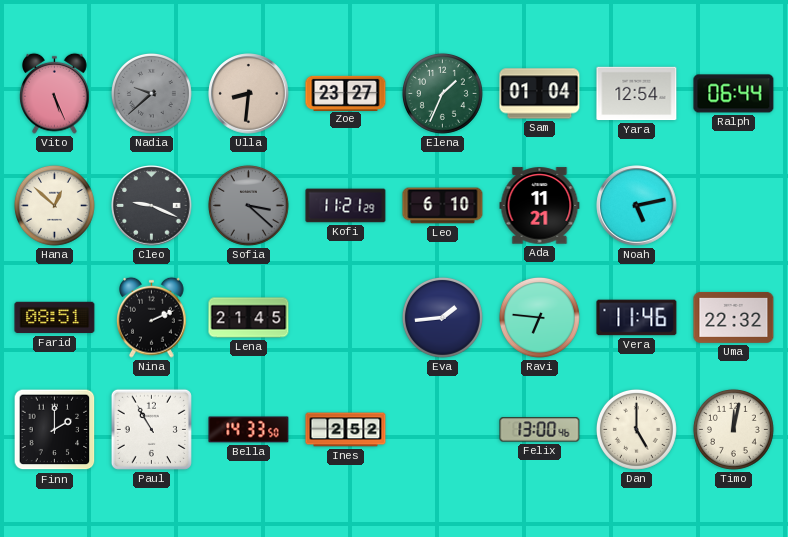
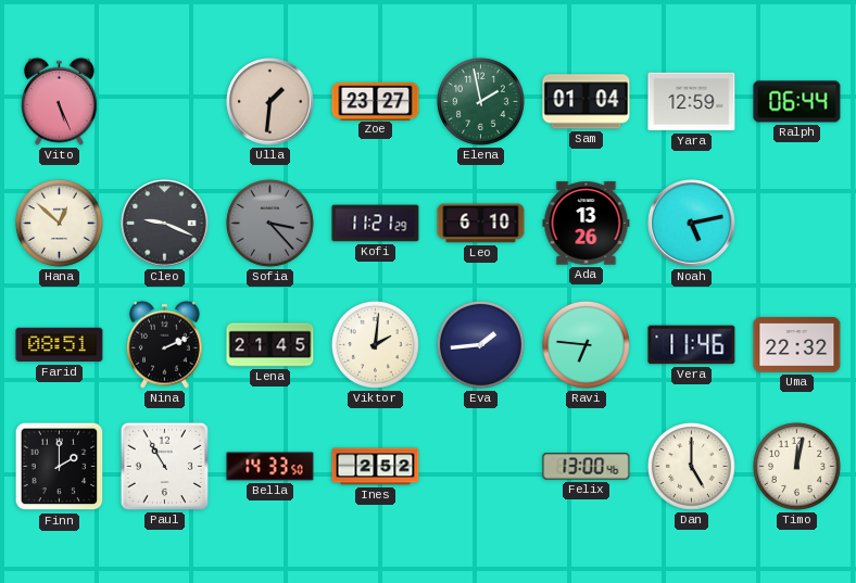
Nadia: 9:38 -> none (151, 93)
Ulla: 8:31 -> 1:31 (270, 102)
Elena: 1:34 -> 1:58 (480, 101)
Yara: 12:54 -> 12:59 (692, 102)
Sofia: 3:22 -> 3:23 (269, 223)
Ada: 11:21 -> 13:26 (587, 224)
Viktor: none -> 2:01 (375, 344)
